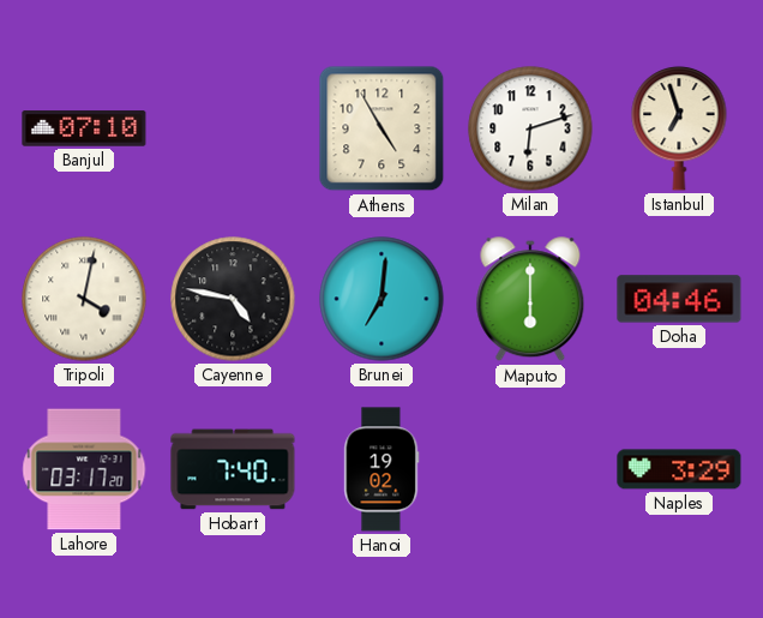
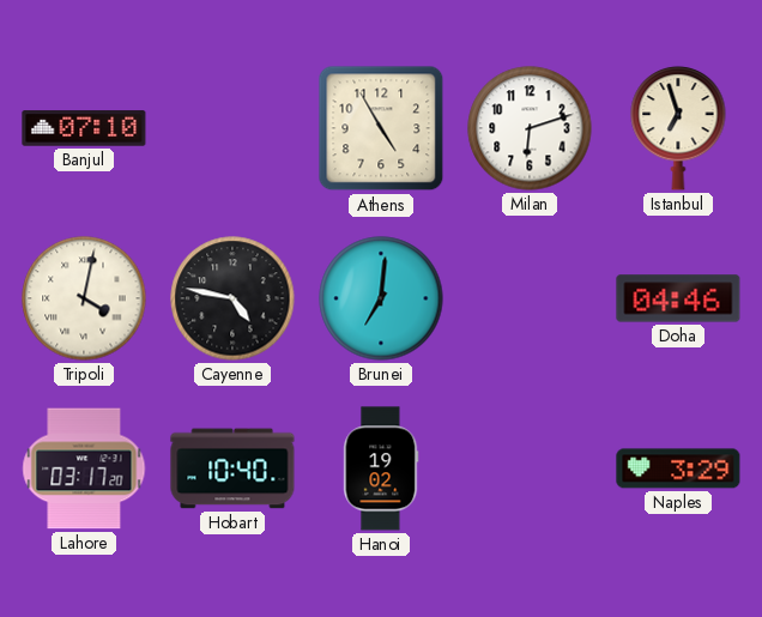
Maputo: 6:00 -> none (530, 300)
Hobart: 7:40 -> 10:40 (232, 468)
